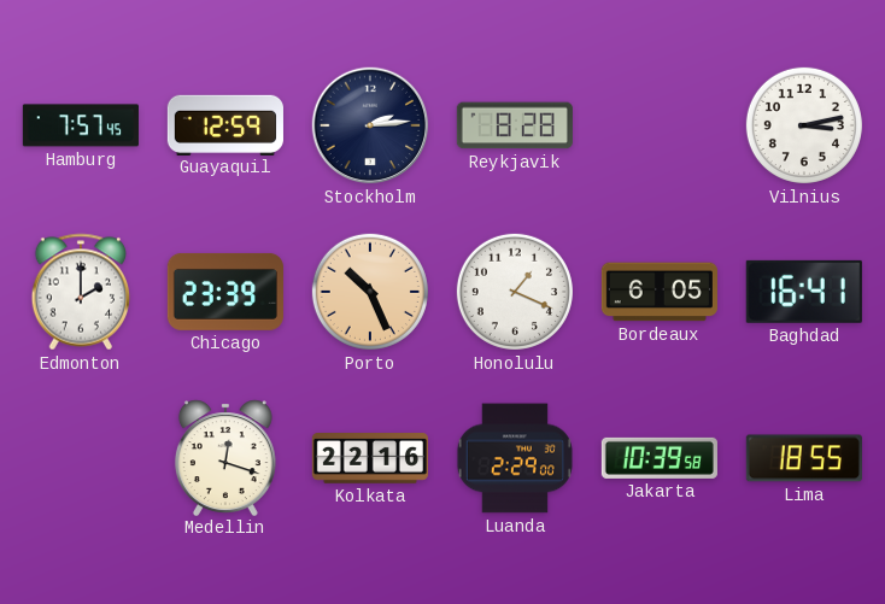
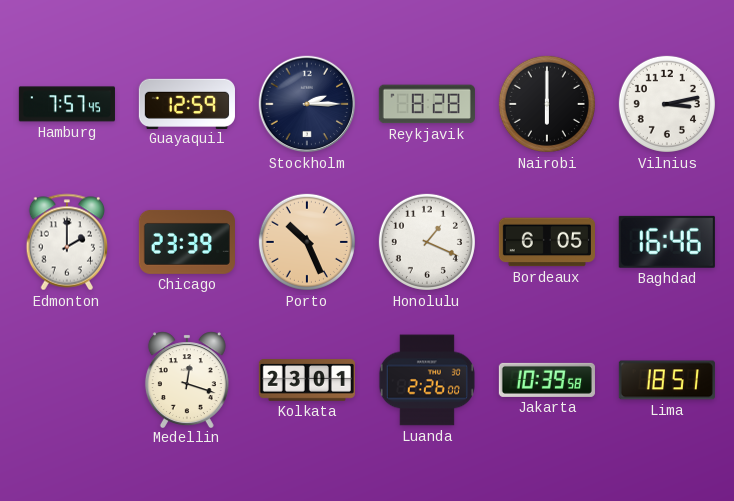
Stockholm: 2:14 -> 2:15 (307, 104)
Nairobi: none -> 6:00 (547, 104)
Baghdad: 16:41 -> 16:46 (667, 242)
Kolkata: 22:16 -> 23:01 (307, 381)
Luanda: 2:29 -> 2:26 (427, 380)
Lima: 18:55 -> 18:51 (667, 380)
